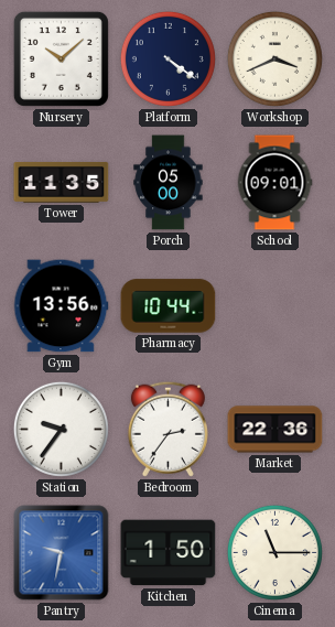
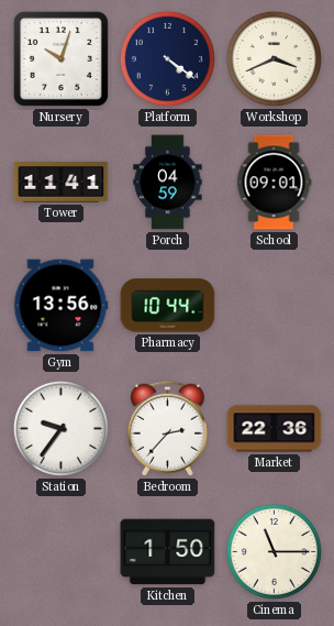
Nursery: 10:08 -> 10:03 (60, 58)
Tower: 11:35 -> 11:41 (62, 182)
Porch: 05:00 -> 04:59 (168, 183)
Bedroom: 2:36 -> 2:37 (167, 428)
Pantry: 9:32 -> none (62, 553)
